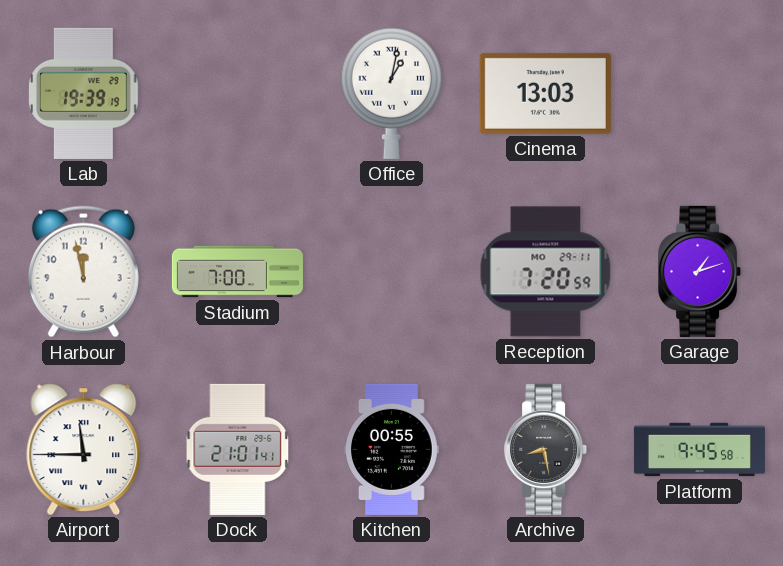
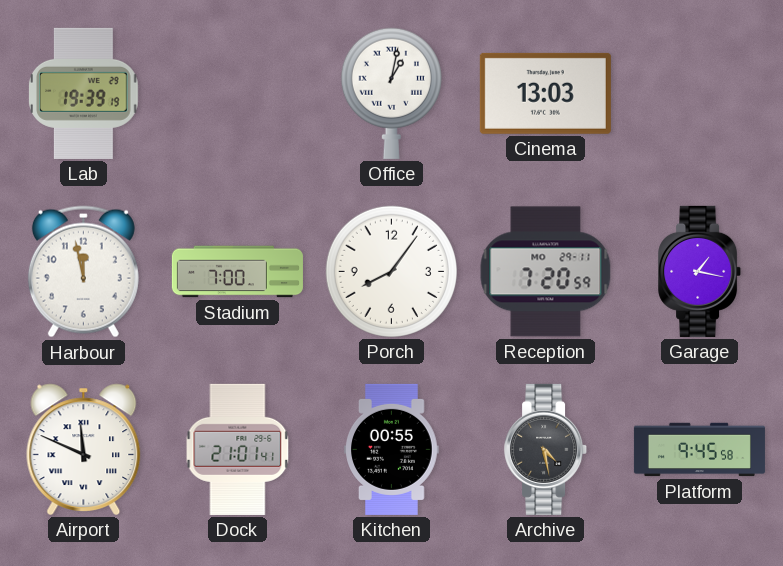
Porch: none -> 8:06 (391, 271)
Garage: 1:12 -> 1:17 (700, 271)
Airport: 11:45 -> 11:49 (84, 449)
Archive: 8:28 -> 4:28 (546, 449)
